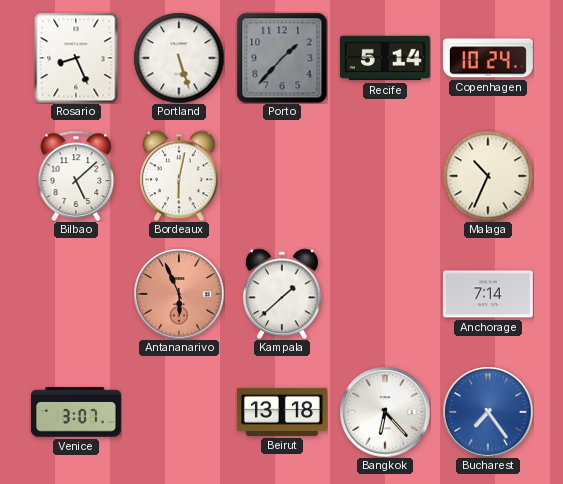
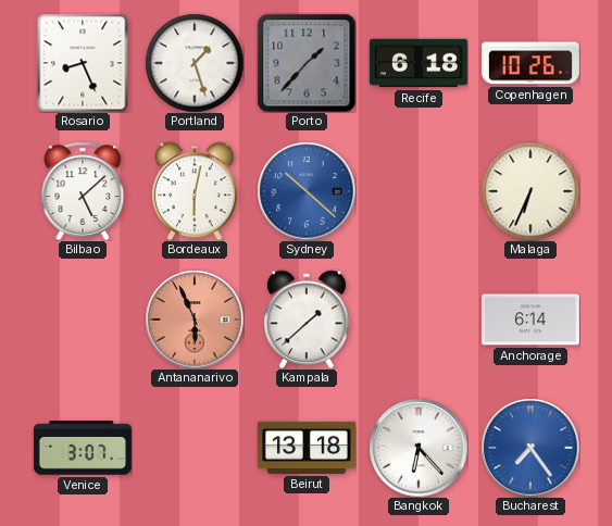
Portland: 5:27 -> 1:27 (195, 63)
Recife: 5:14 -> 6:18 (419, 63)
Copenhagen: 10:24 -> 10:26 (530, 63)
Sydney: none -> 10:22 (307, 191)
Malaga: 10:34 -> 6:34 (530, 191)
Anchorage: 7:14 -> 6:14 (530, 320)
